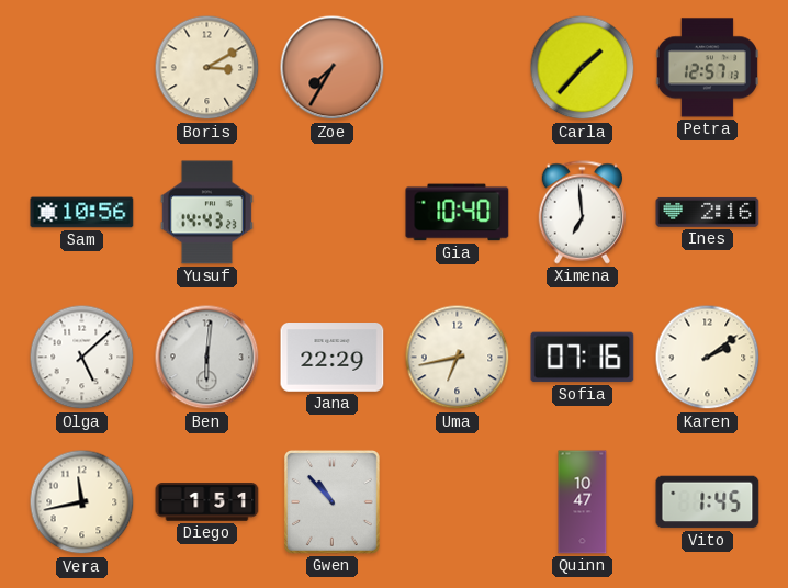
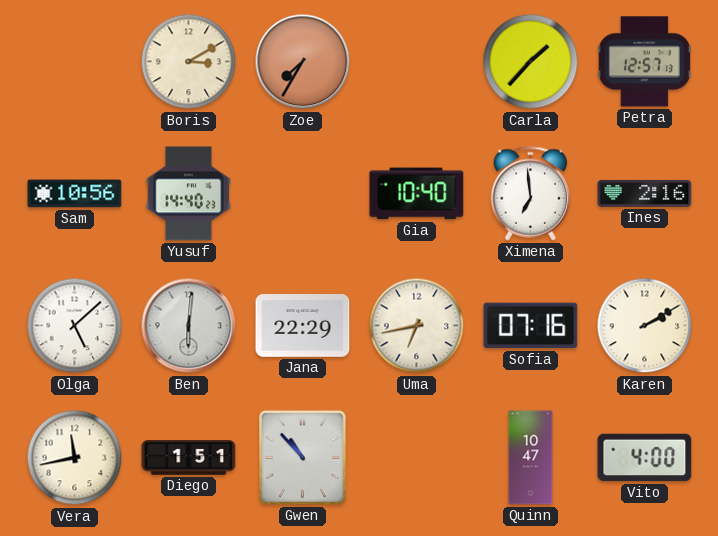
Yusuf: 14:43 -> 14:40 (188, 194)
Karen: 2:09 -> 2:10 (645, 326)
Vito: 1:45 -> 4:00 (645, 458)
